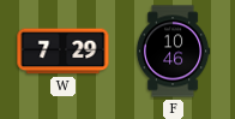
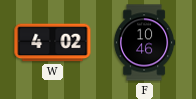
W: 7:29 -> 4:02 (53, 43)
